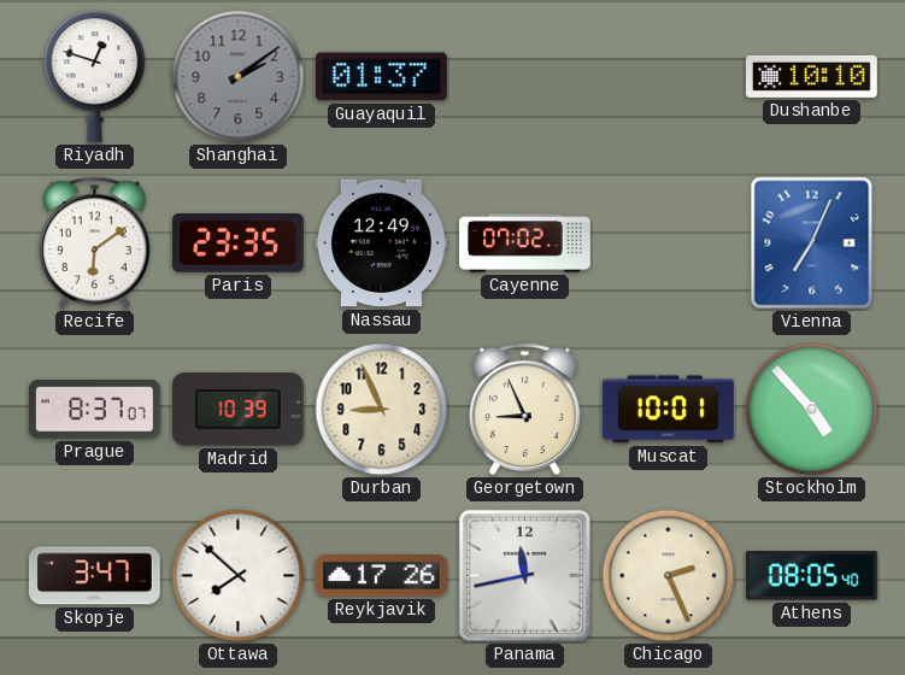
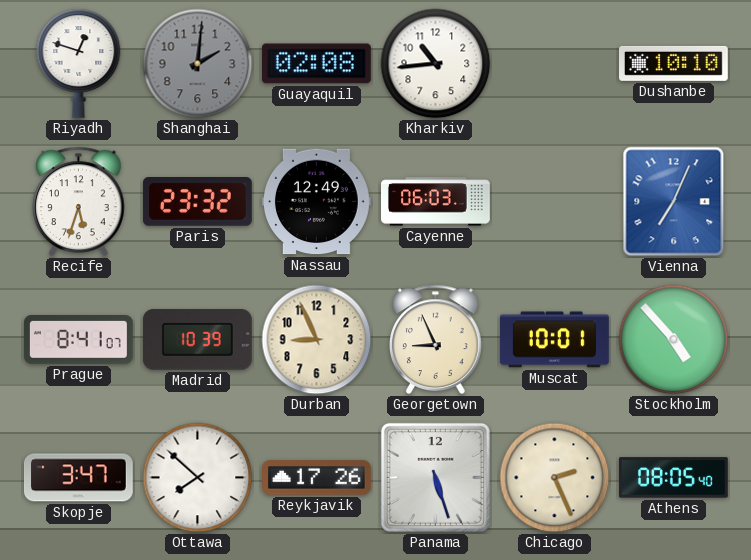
Shanghai: 2:09 -> 2:01 (198, 64)
Guayaquil: 01:37 -> 02:08 (316, 64)
Kharkiv: none -> 10:44 (436, 64)
Recife: 6:09 -> 5:33 (79, 201)
Paris: 23:35 -> 23:32 (197, 202)
Cayenne: 07:02 -> 06:03 (436, 202)
Prague: 8:37 -> 8:41 (78, 340)
Panama: 11:43 -> 5:27 (435, 477)
